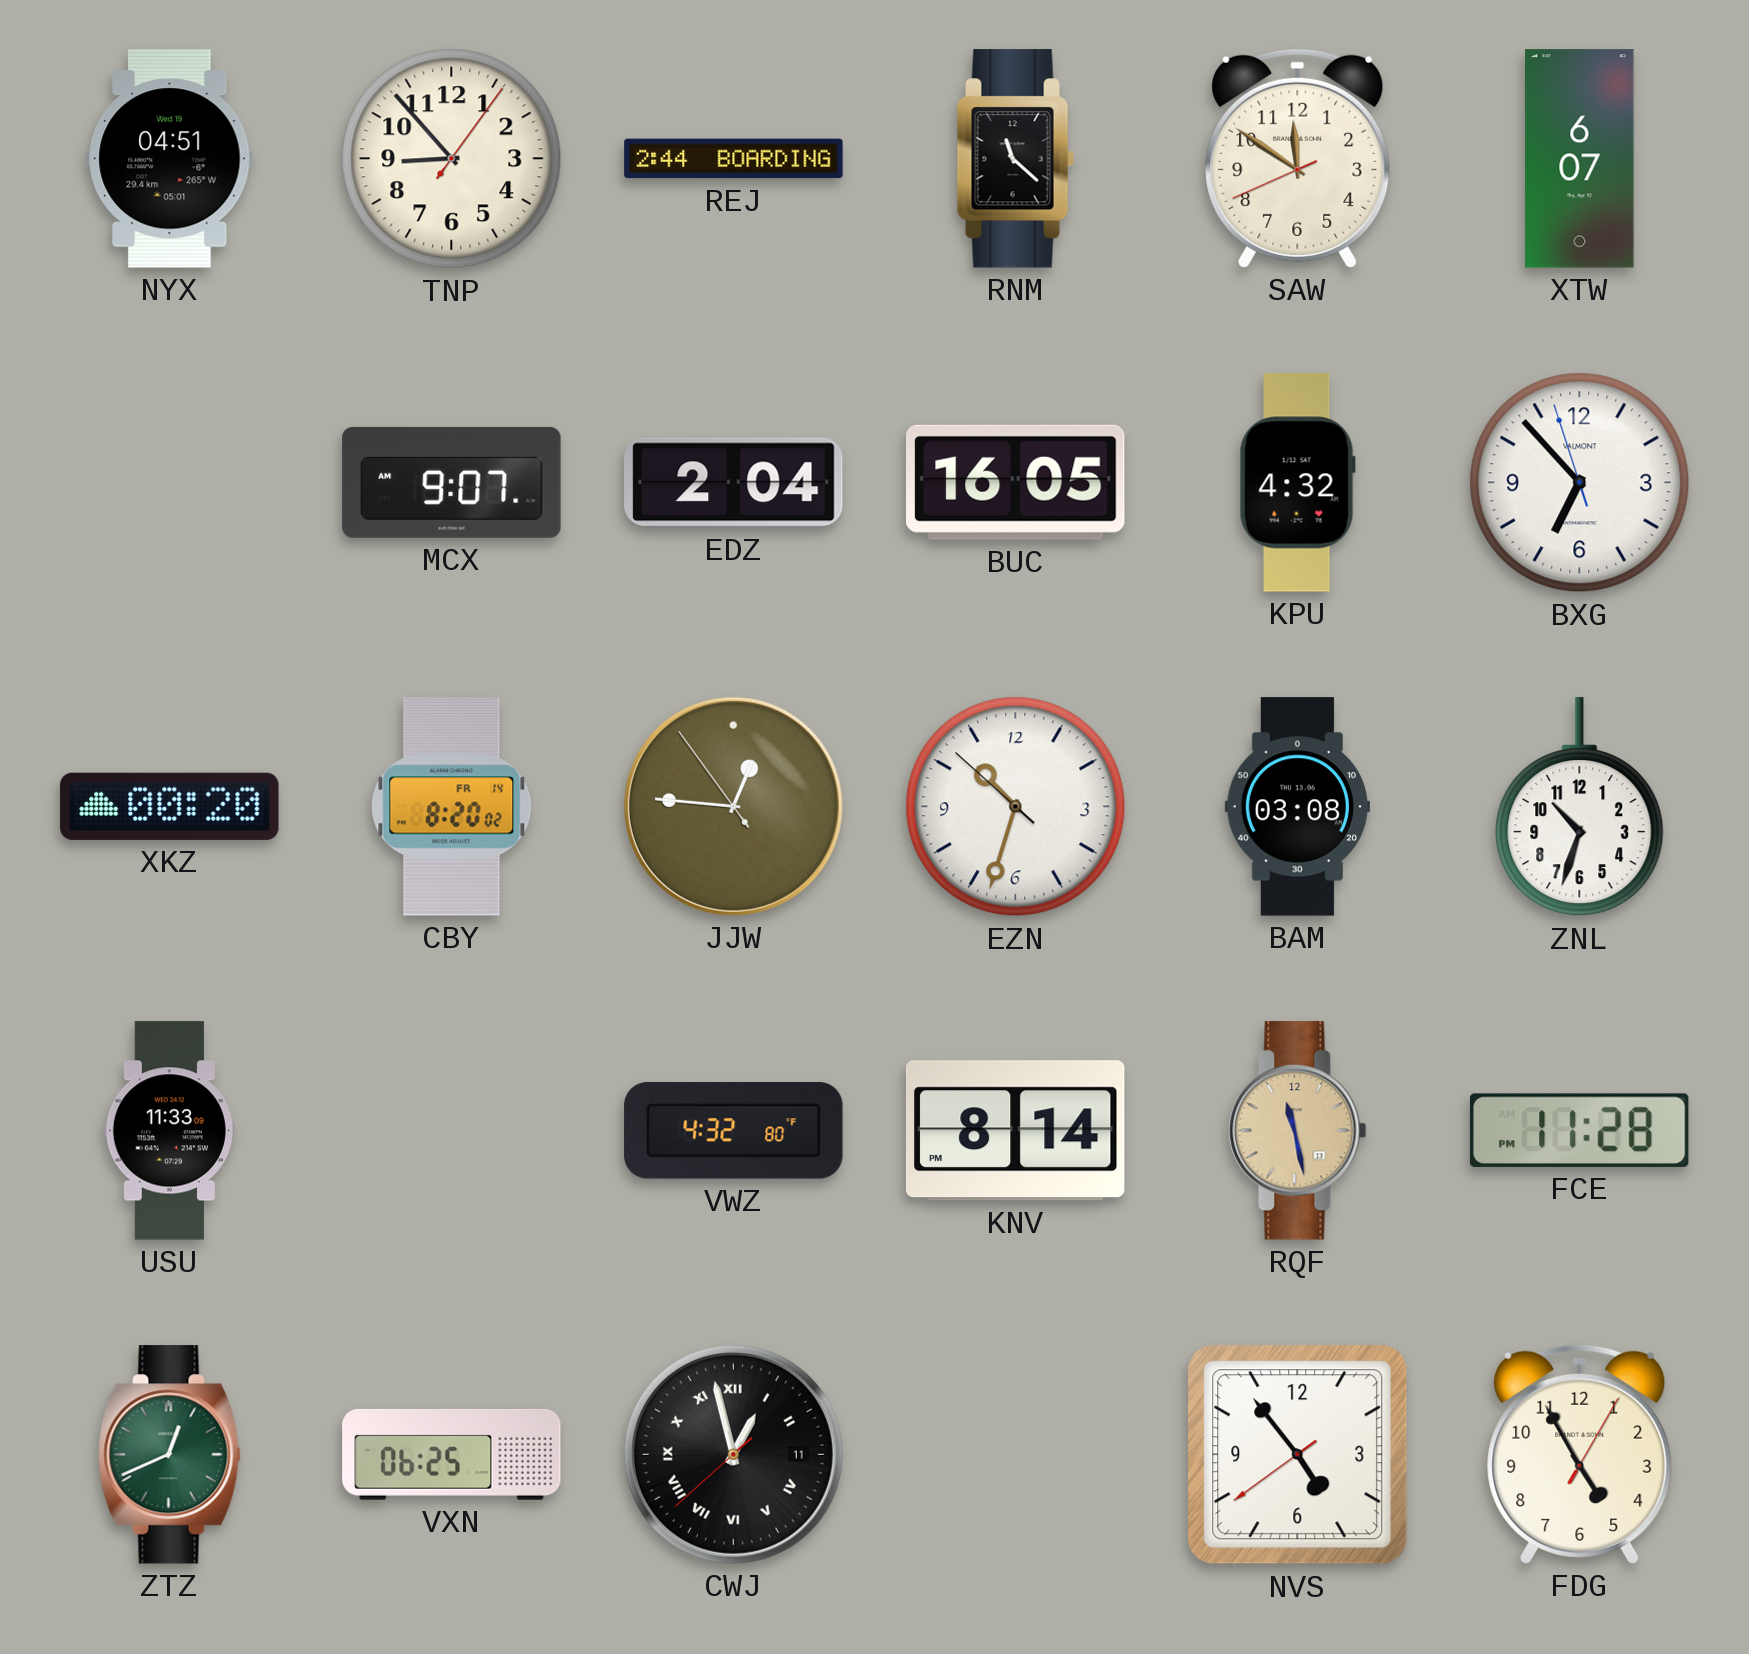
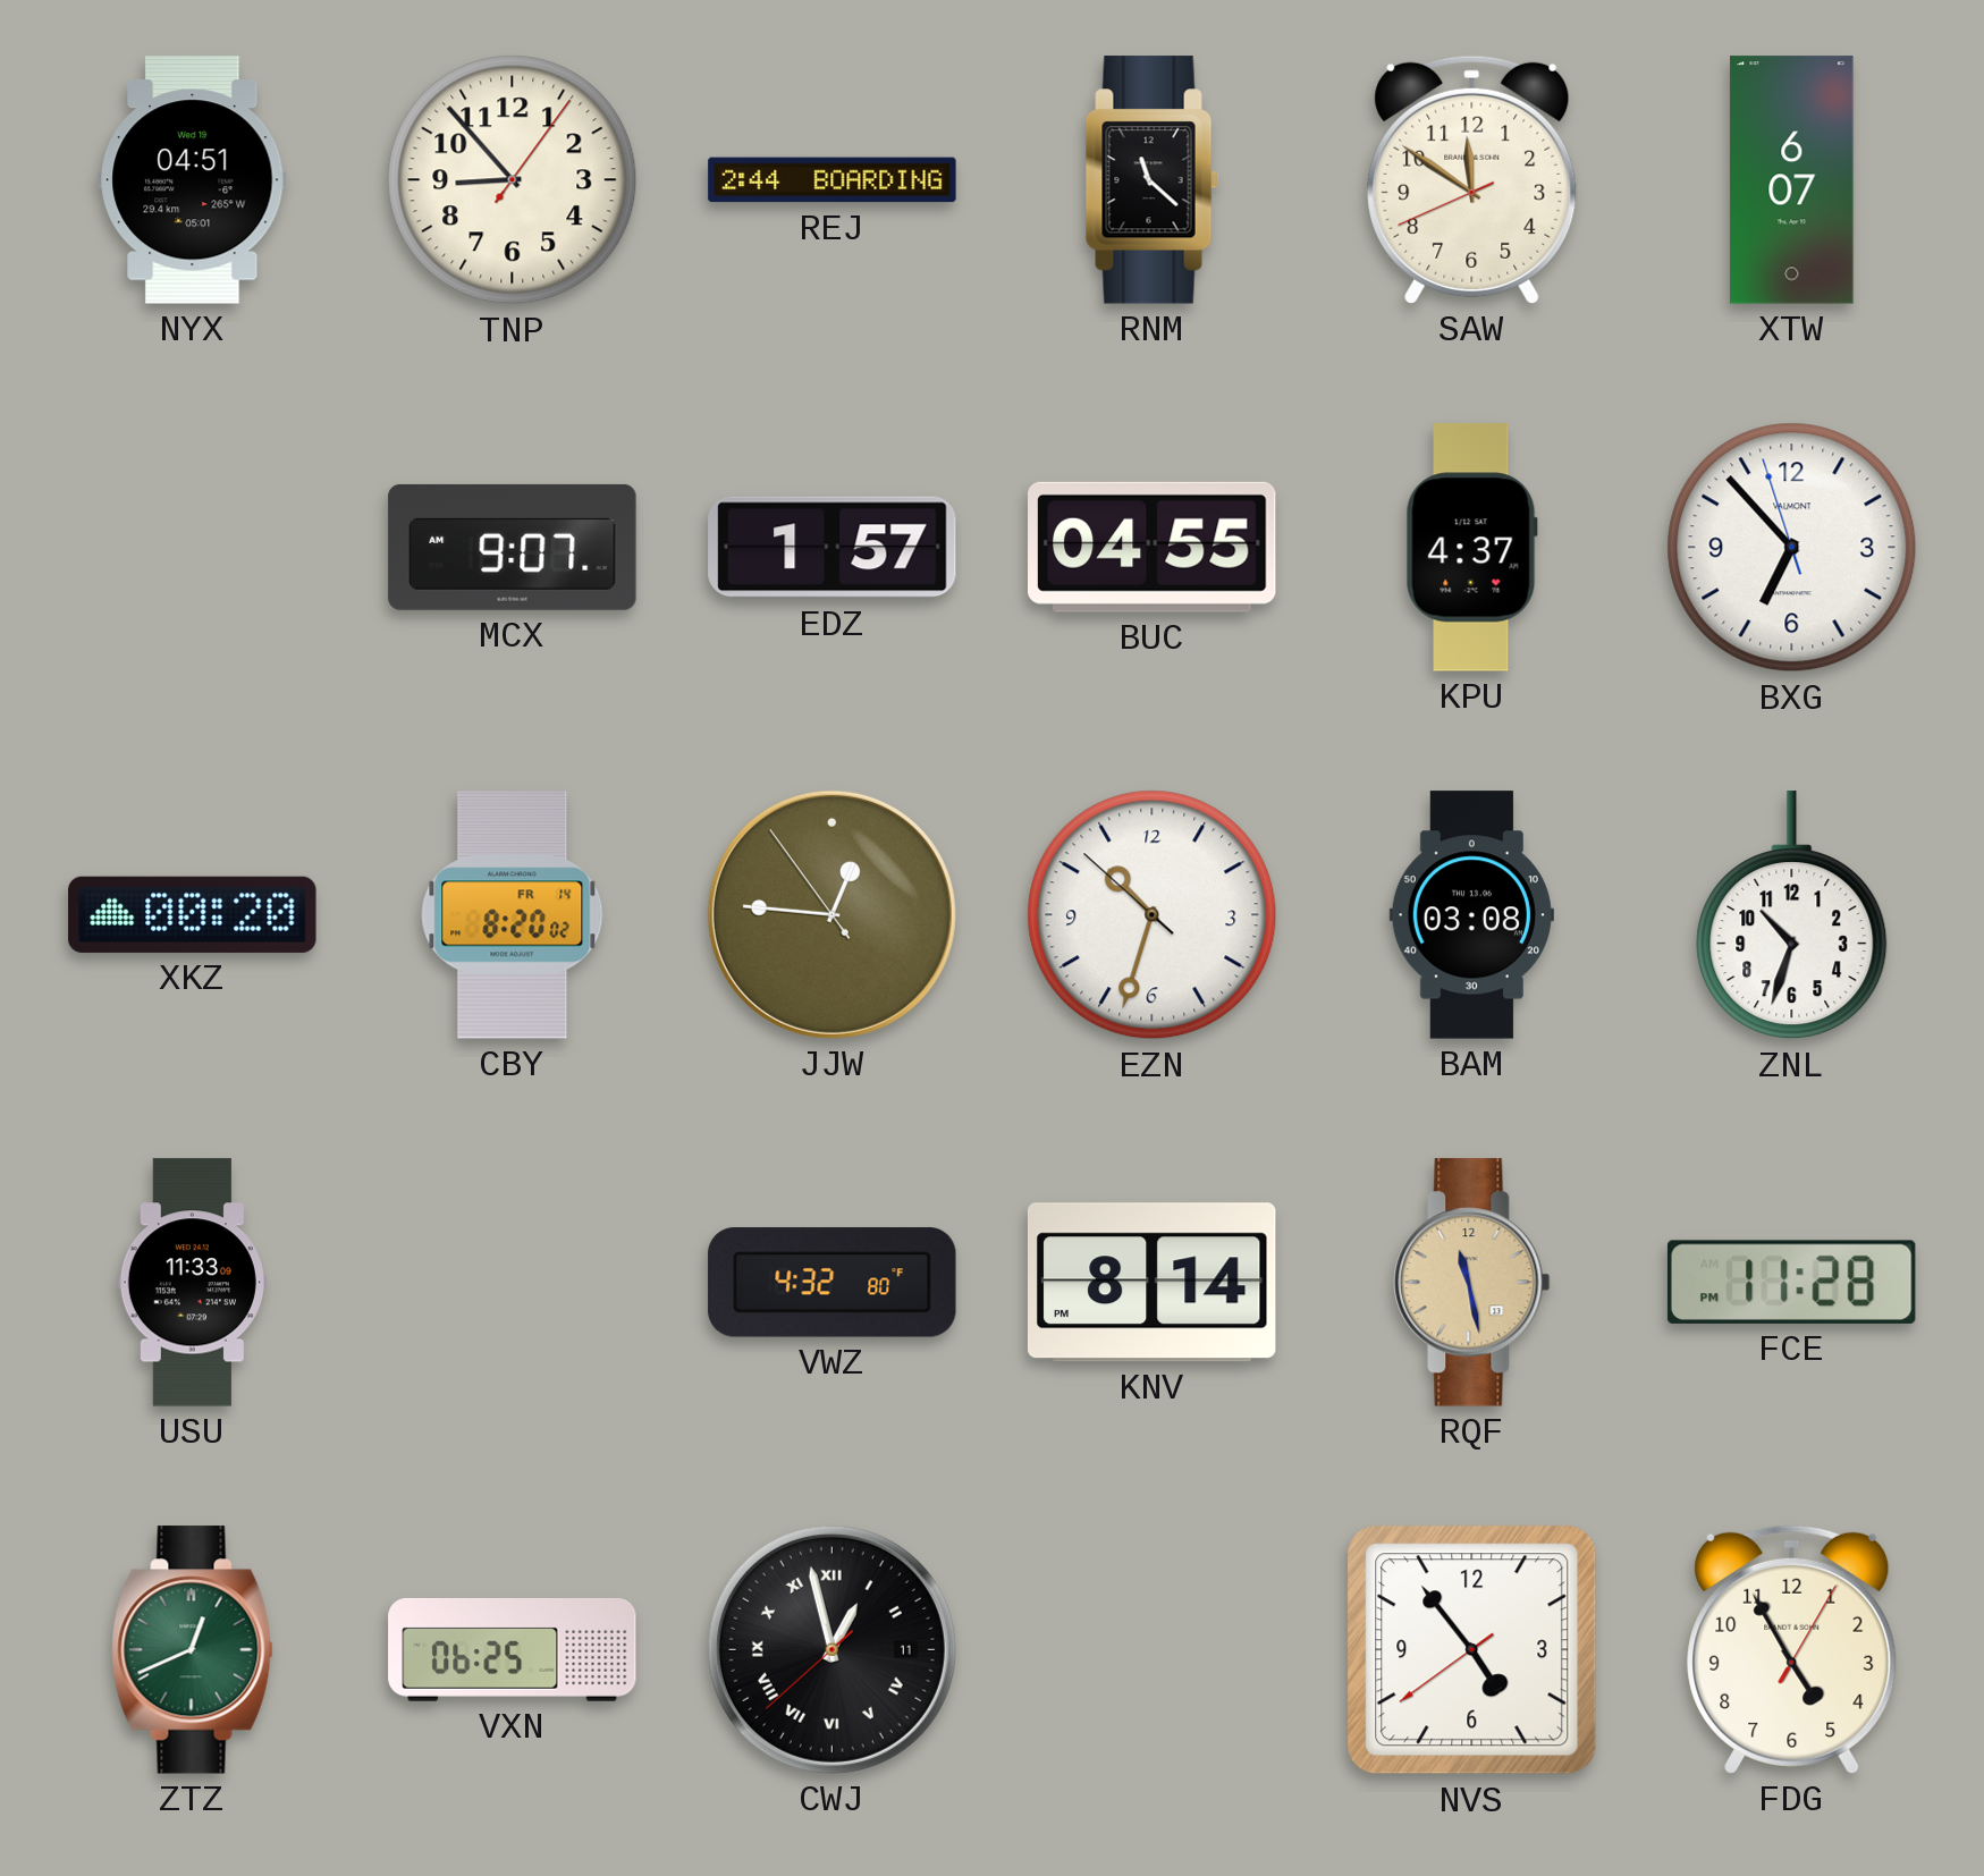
EDZ: 2:04 -> 1:57 (833, 548)
BUC: 16:05 -> 04:55 (1151, 547)
KPU: 4:32 -> 4:37 (1471, 548)
